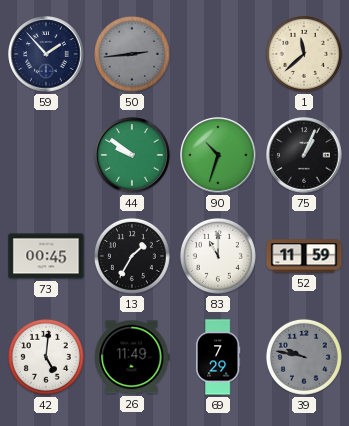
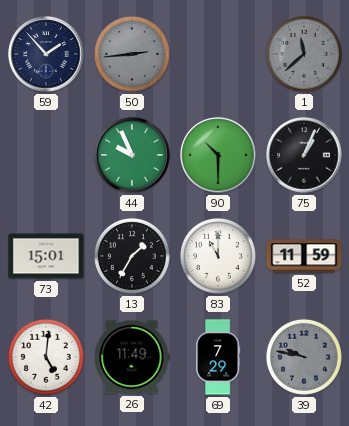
1 dial: cream -> grey (304, 54)
44: 9:51 -> 9:56 (132, 155)
90: 10:33 -> 10:30 (218, 155)
73: 00:45 -> 15:01 (46, 256)
